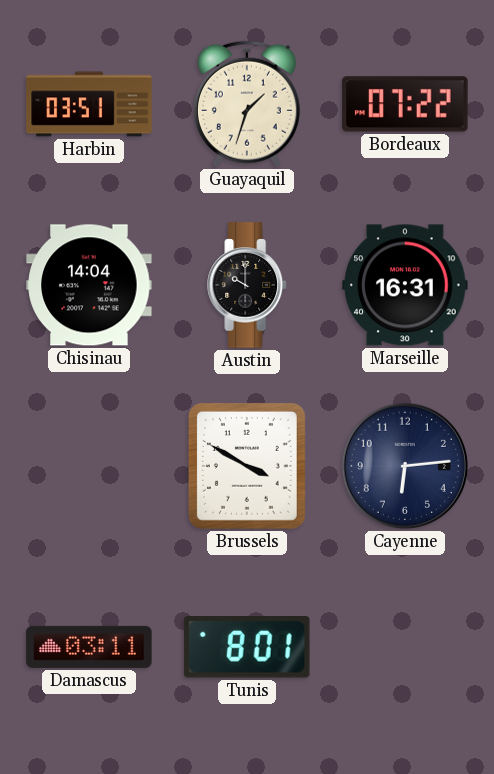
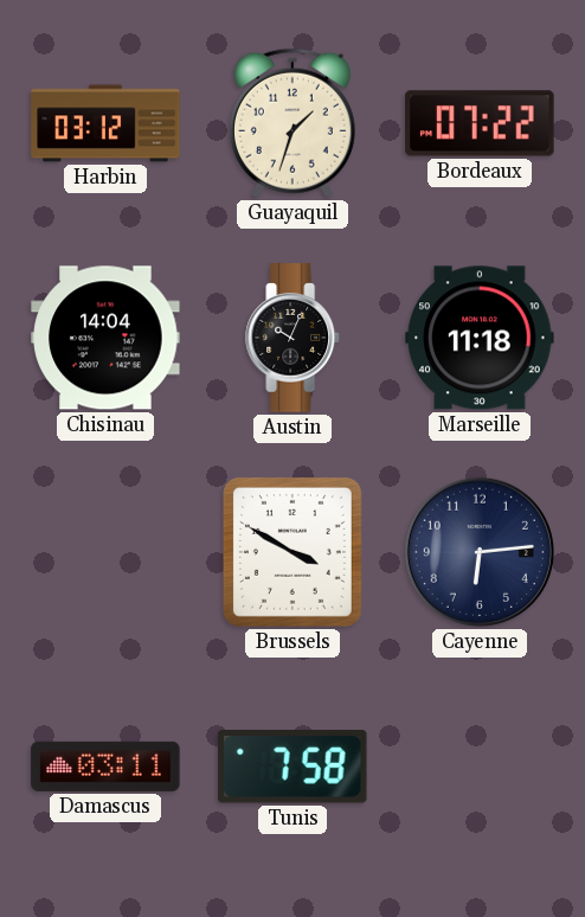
Harbin: 03:51 -> 03:12 (105, 123)
Austin: 10:00 -> 10:04 (292, 338)
Marseille: 16:31 -> 11:18 (480, 338)
Tunis: 8:01 -> 7:58 (292, 768)
